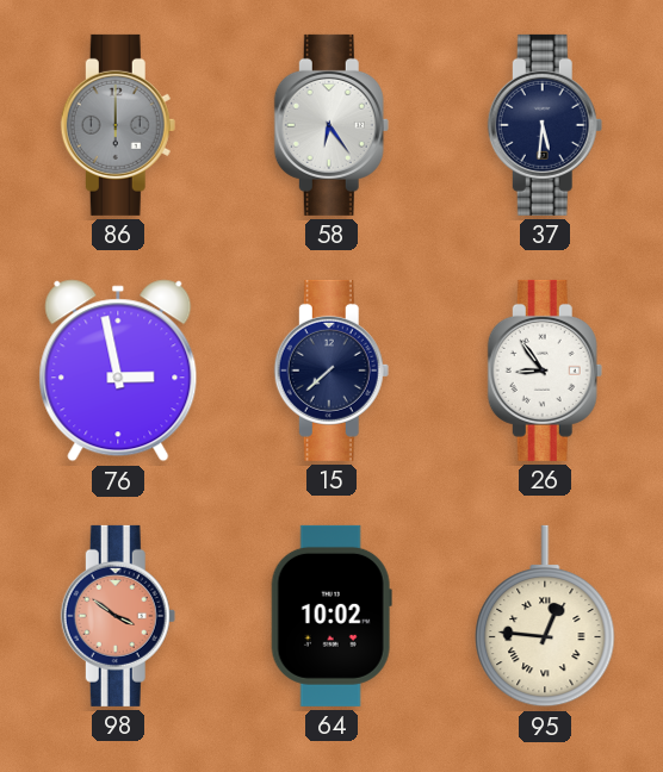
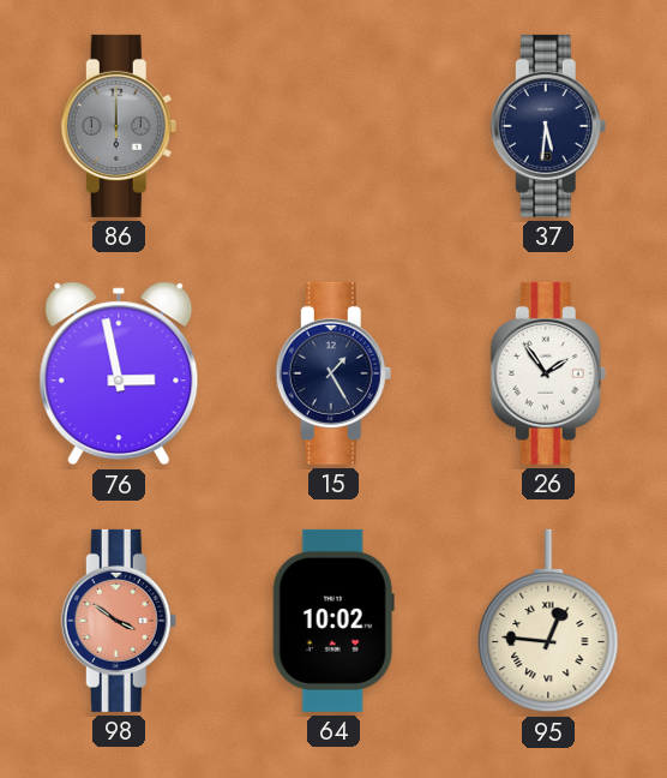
58: 6:24 -> none (331, 125)
15: 7:38 -> 1:25 (333, 373)
26: 8:54 -> 1:54 (548, 373)
